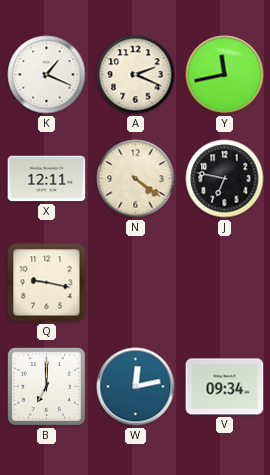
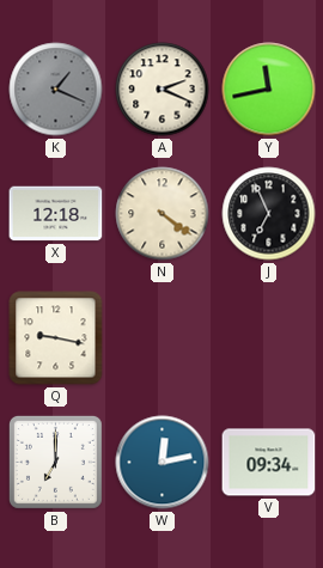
K dial: white -> grey (56, 90)
X: 12:11 -> 12:18 (56, 214)
J: 6:47 -> 6:56 (269, 214)
